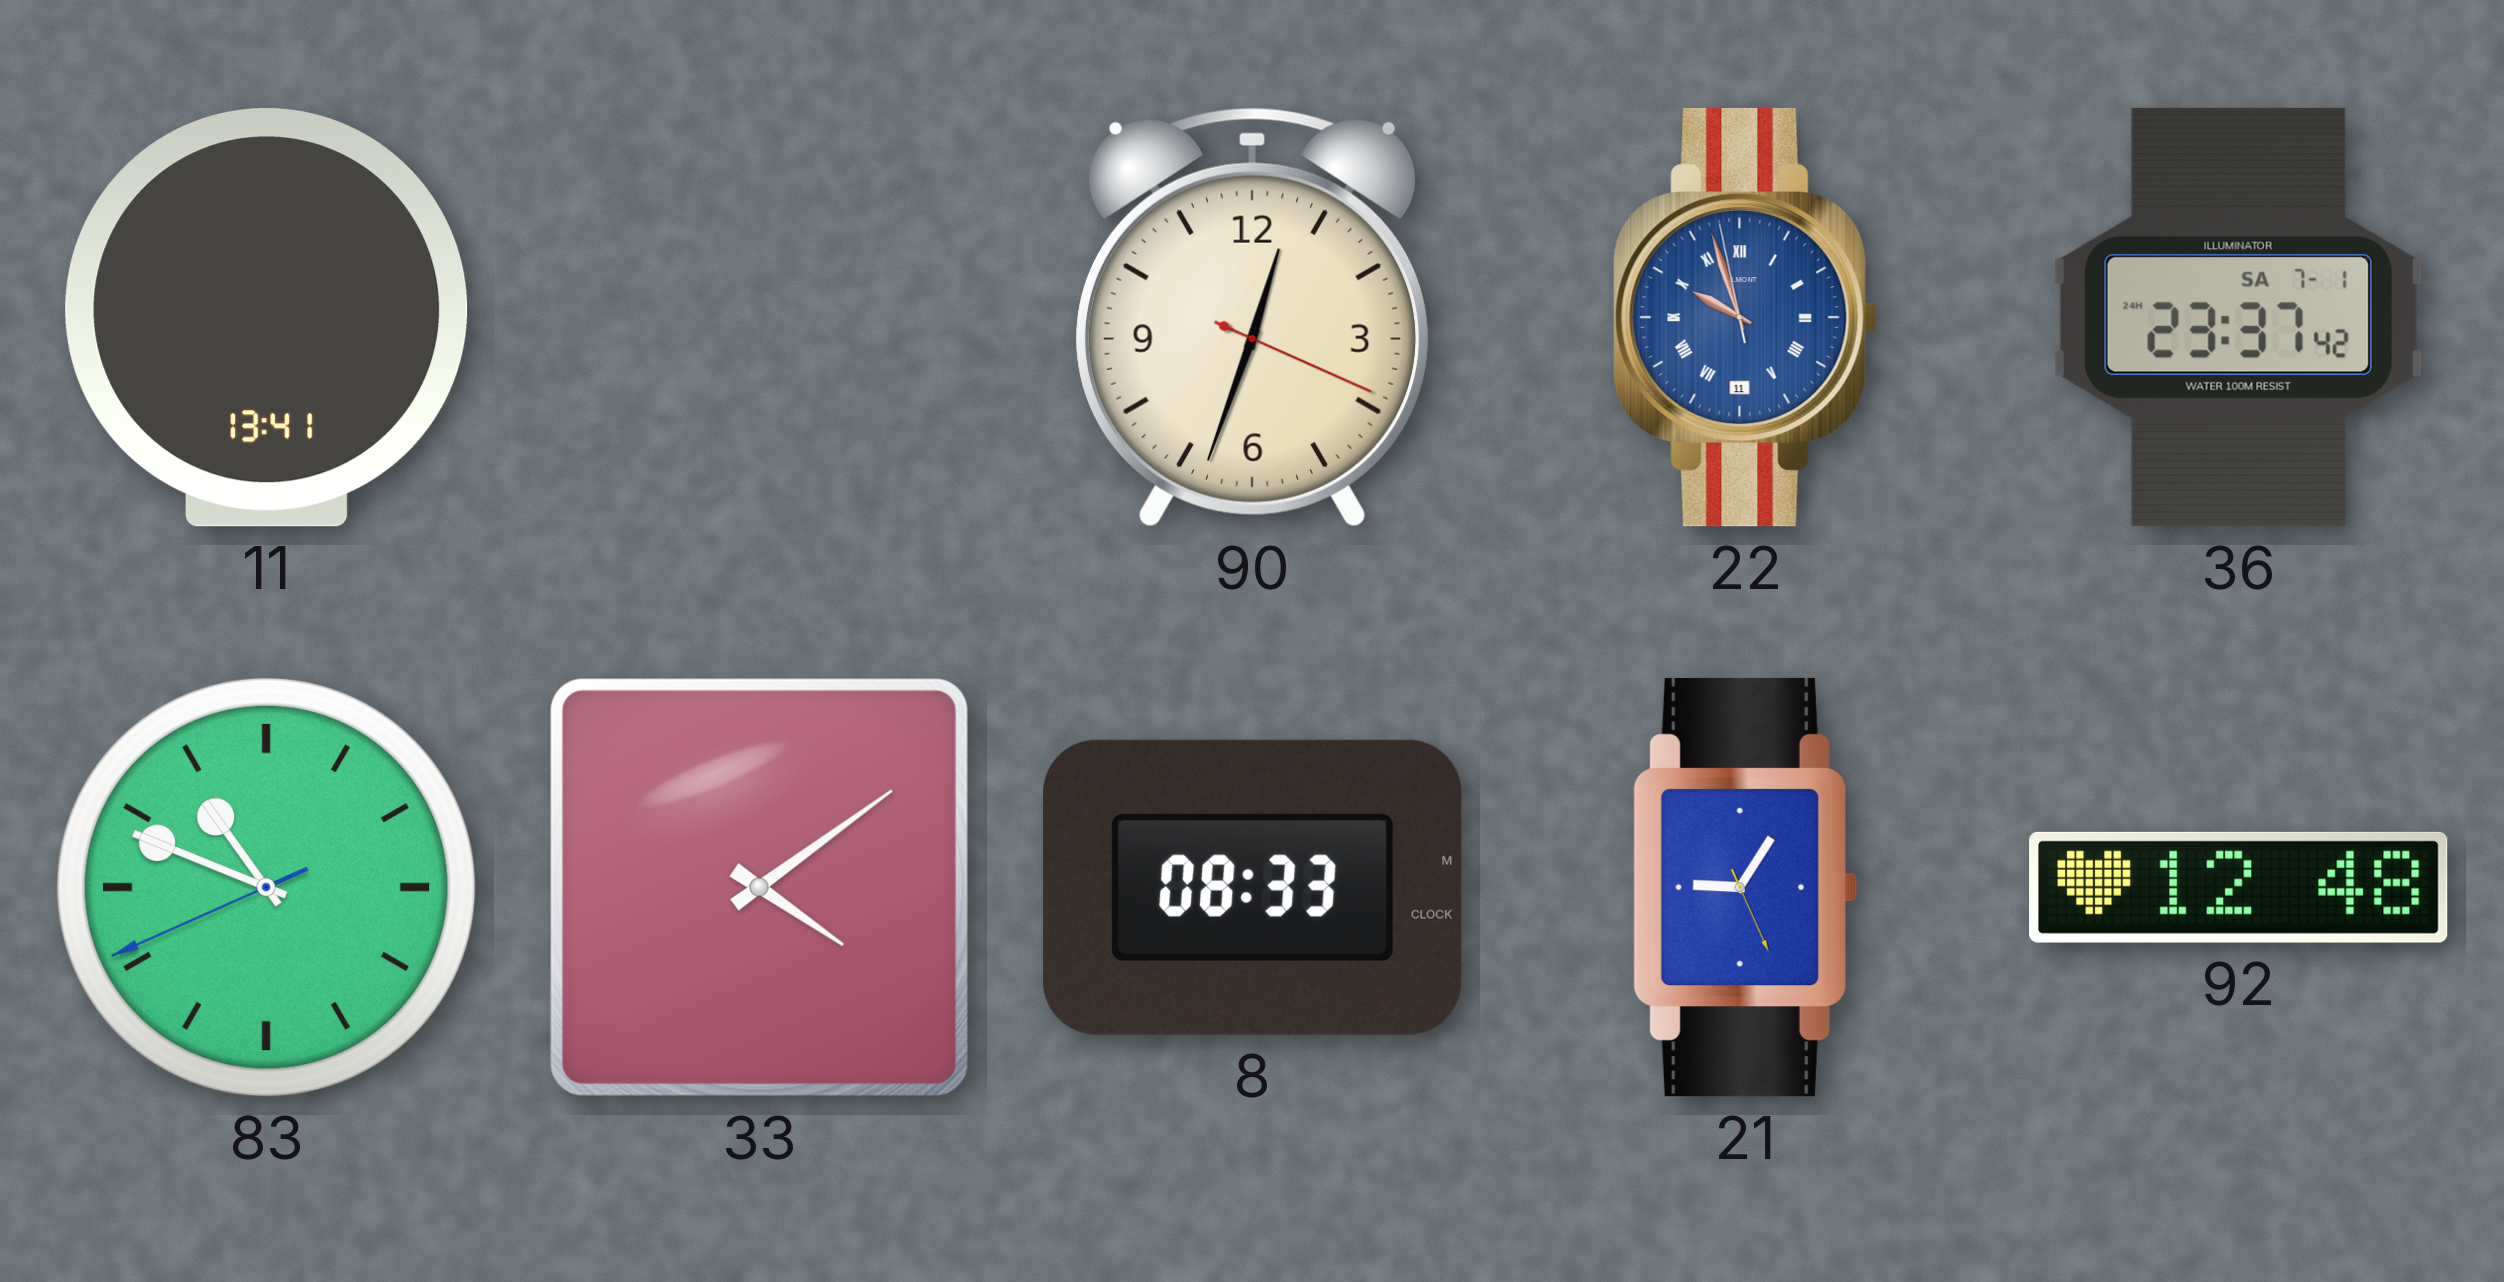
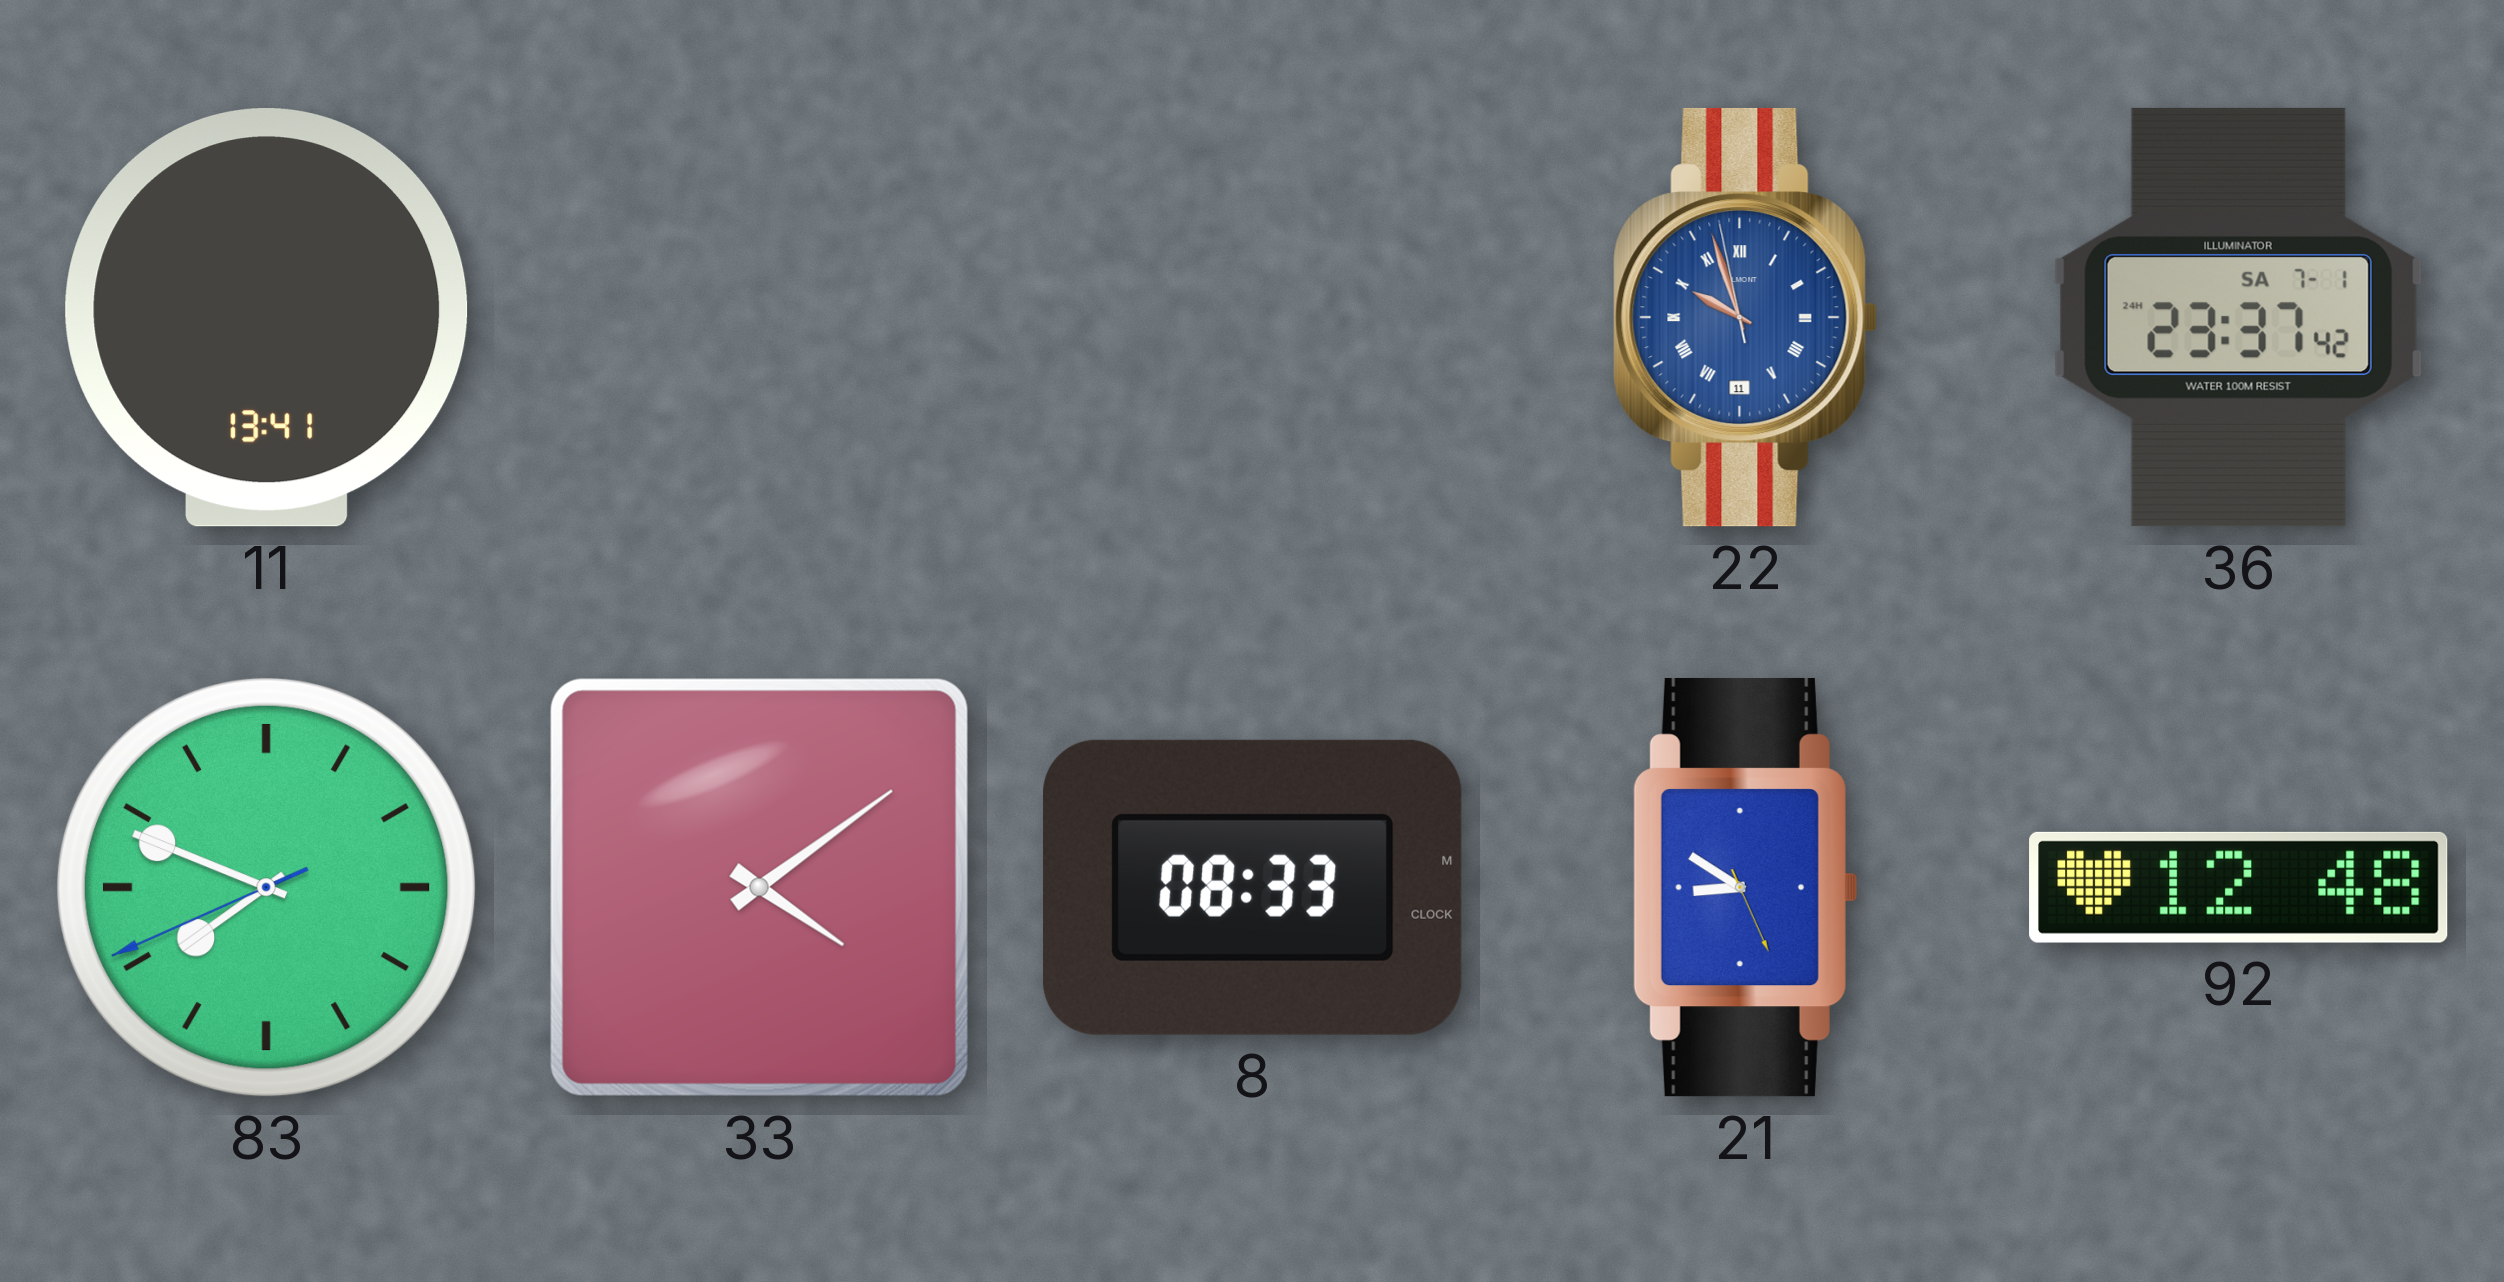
90: 12:33 -> none (1252, 318)
83: 10:48 -> 7:48 (266, 887)
21: 9:05 -> 8:50 (1745, 887)
